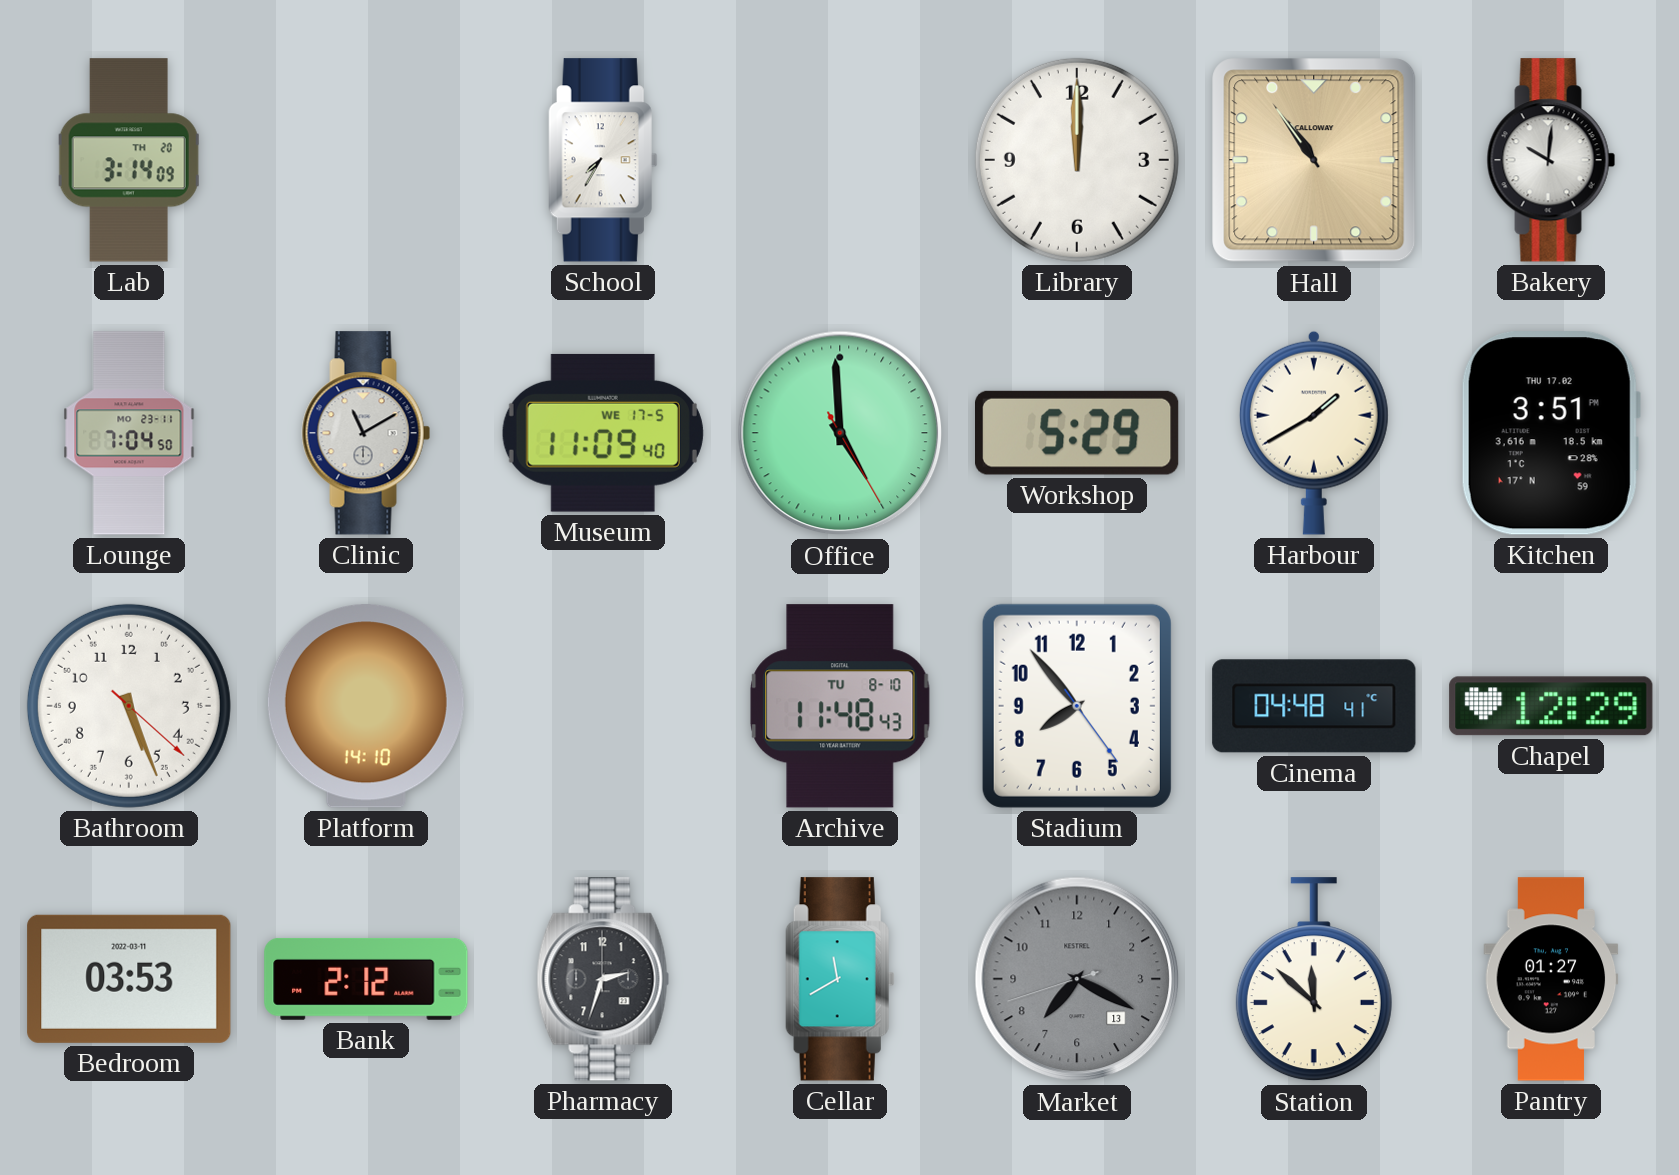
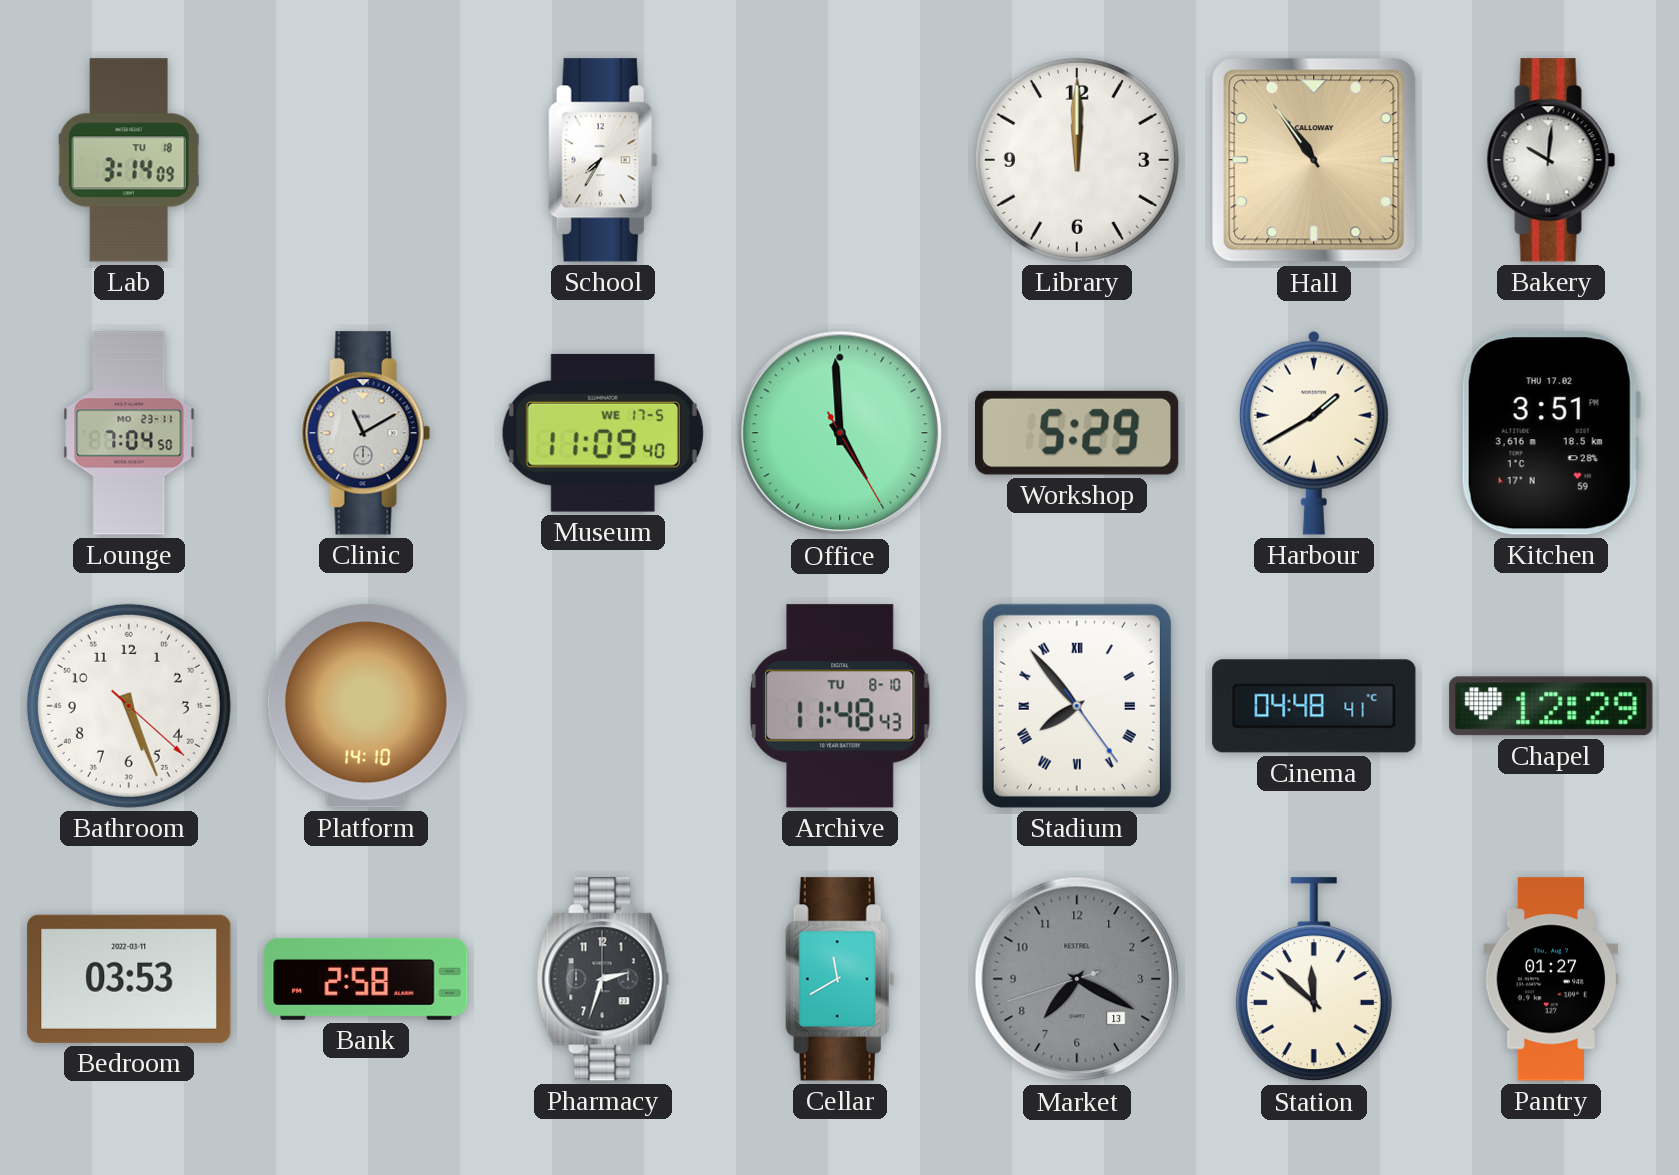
Lab date: TH 20 -> TU 18 (129, 160)
Stadium numerals: Arabic -> Roman (1077, 706)
Bank: 2:12 -> 2:58 (366, 979)
